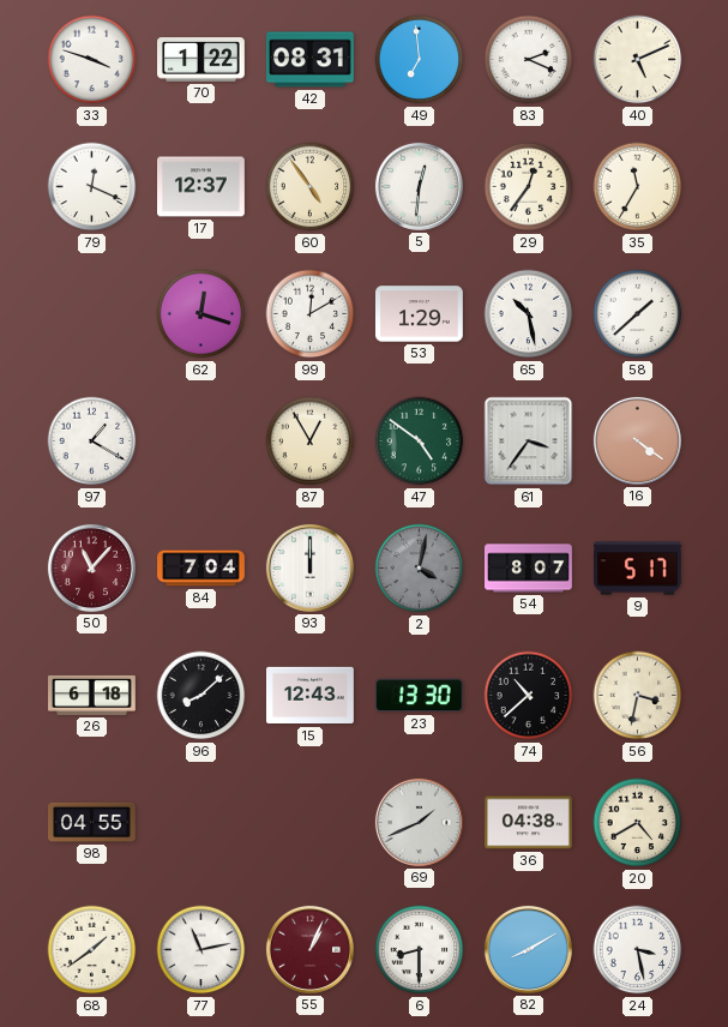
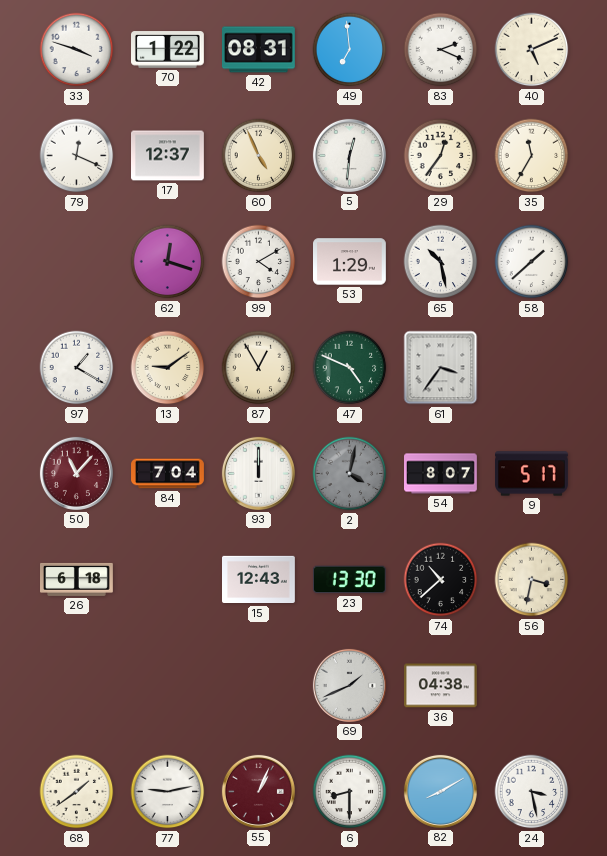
60: 4:54 -> 4:56 (259, 156)
99: 12:10 -> 4:10 (259, 262)
13: none -> 9:09 (168, 368)
47: 4:51 -> 4:49 (350, 368)
16: 4:21 -> none (637, 440)
96: 8:08 -> none (201, 696)
98: 04:55 -> none (92, 822)
20: 4:40 -> none (638, 823)
77: 11:13 -> 9:13 (168, 792)
